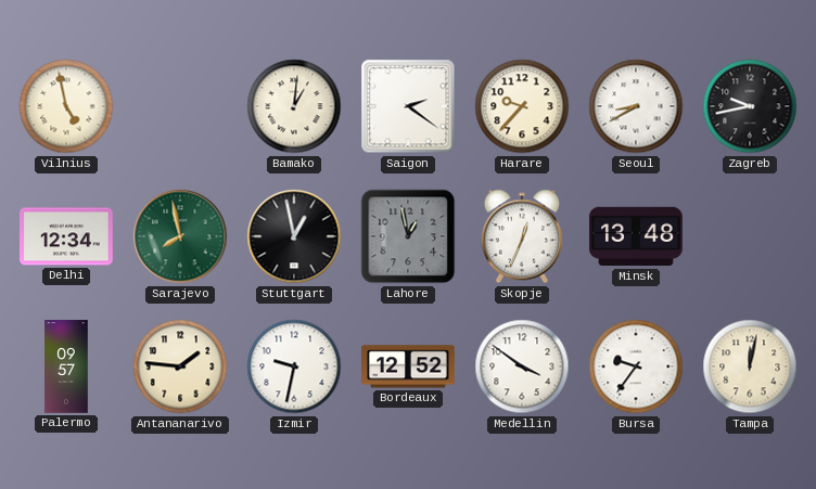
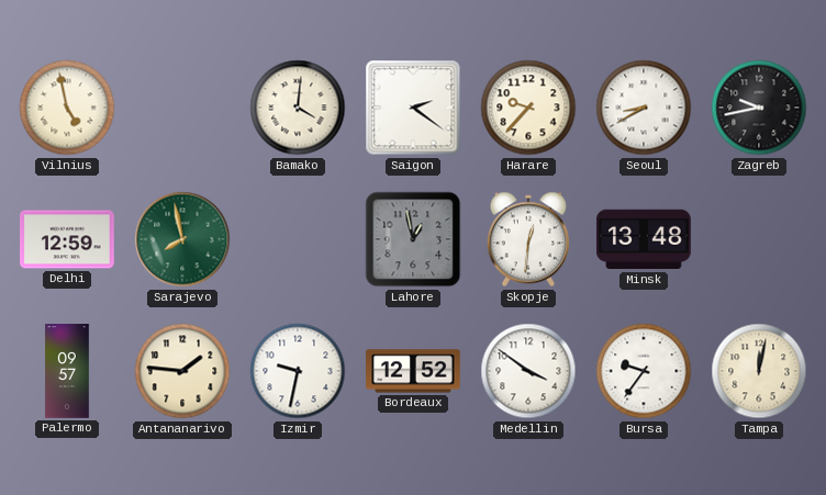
Bamako: 1:01 -> 4:01 (298, 108)
Delhi: 12:34 -> 12:59 (68, 239)
Stuttgart: 12:58 -> none (294, 236)
Skopje: 12:34 -> 12:31 (527, 239)
